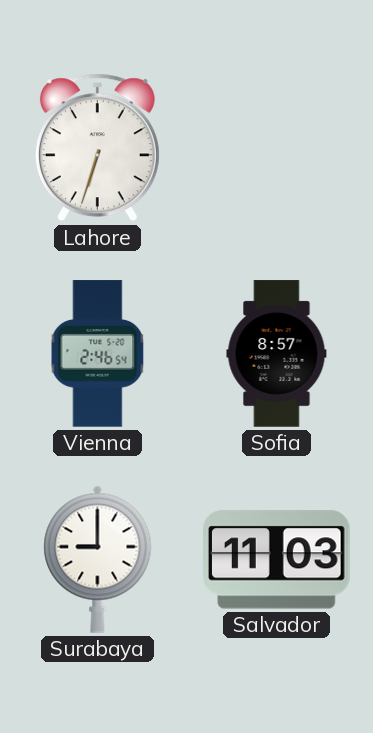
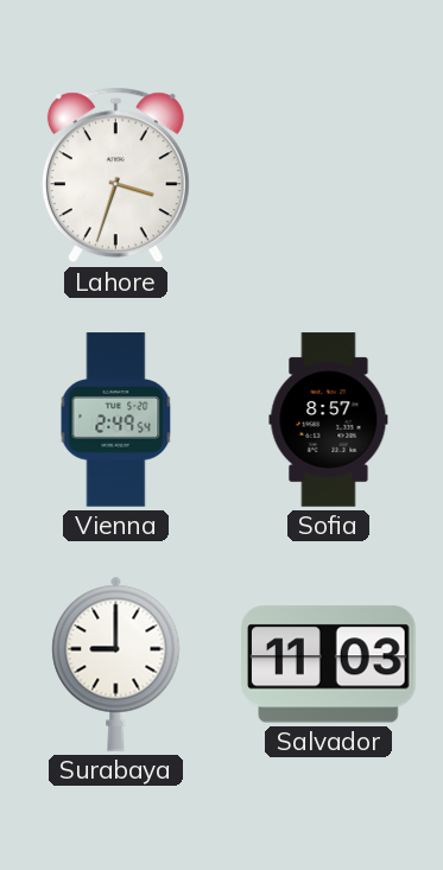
Lahore: 6:33 -> 3:33 (115, 176)
Vienna: 2:46 -> 2:49 (116, 420)
